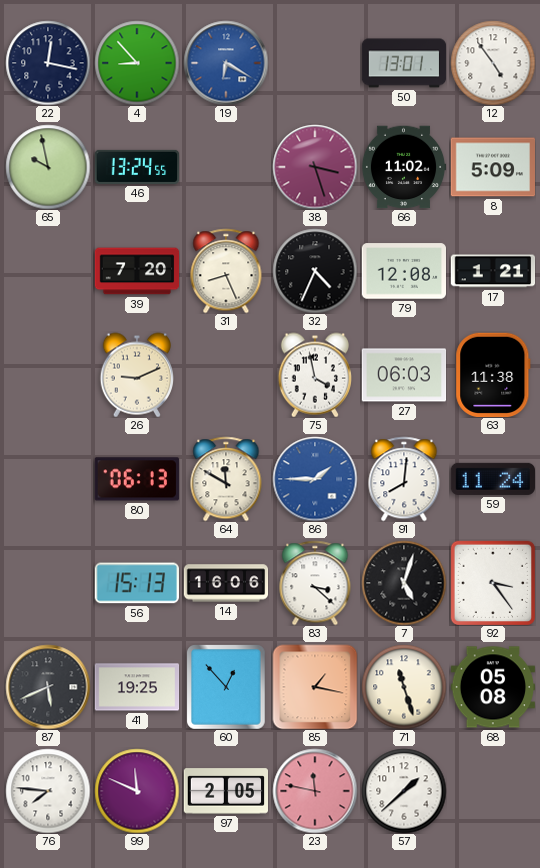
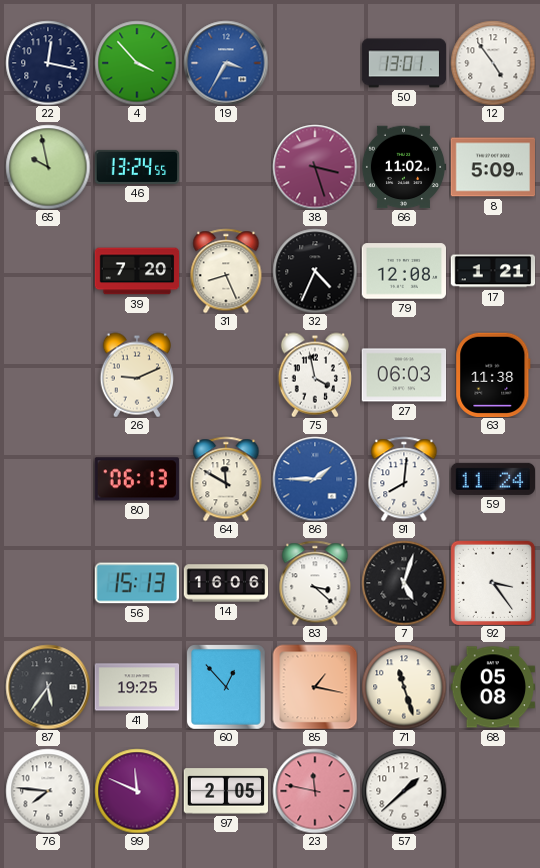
4: 8:53 -> 3:53 (137, 63)
19: 6:20 -> 3:35 (226, 63)
87: 5:41 -> 5:36 (48, 687)
